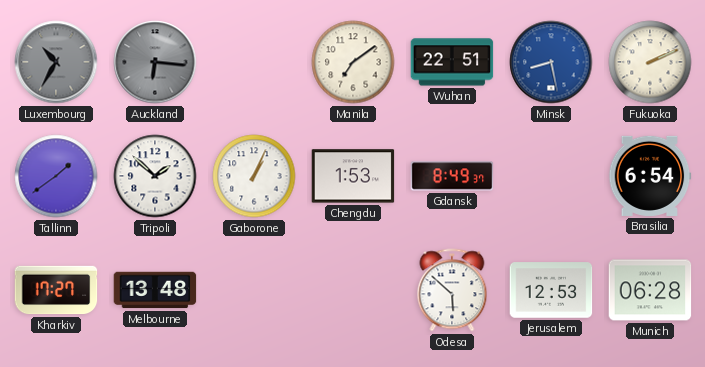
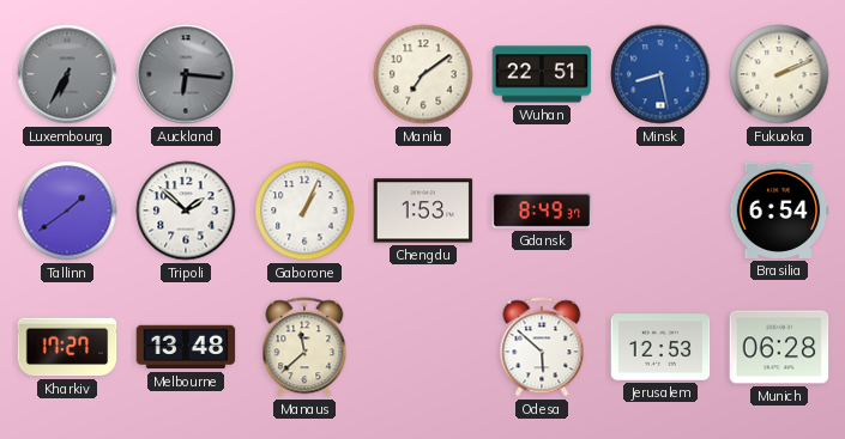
Luxembourg: 10:35 -> 6:35 (67, 74)
Manaus: none -> 11:38 (304, 347)
